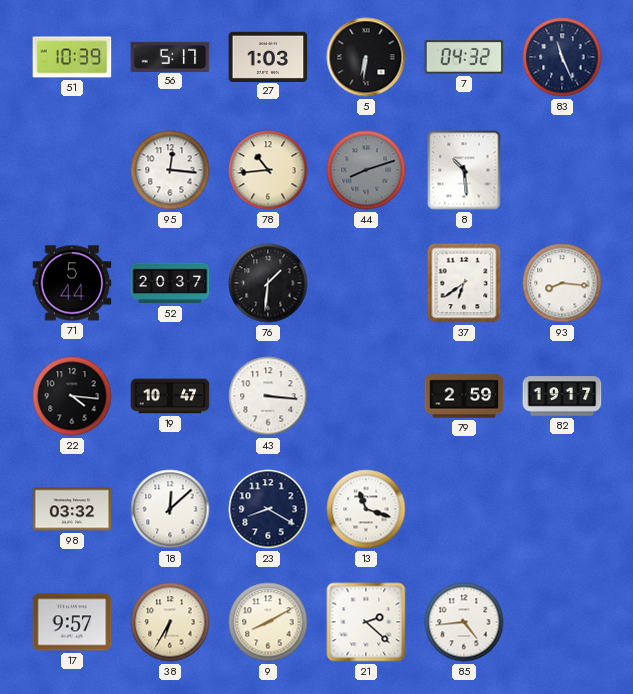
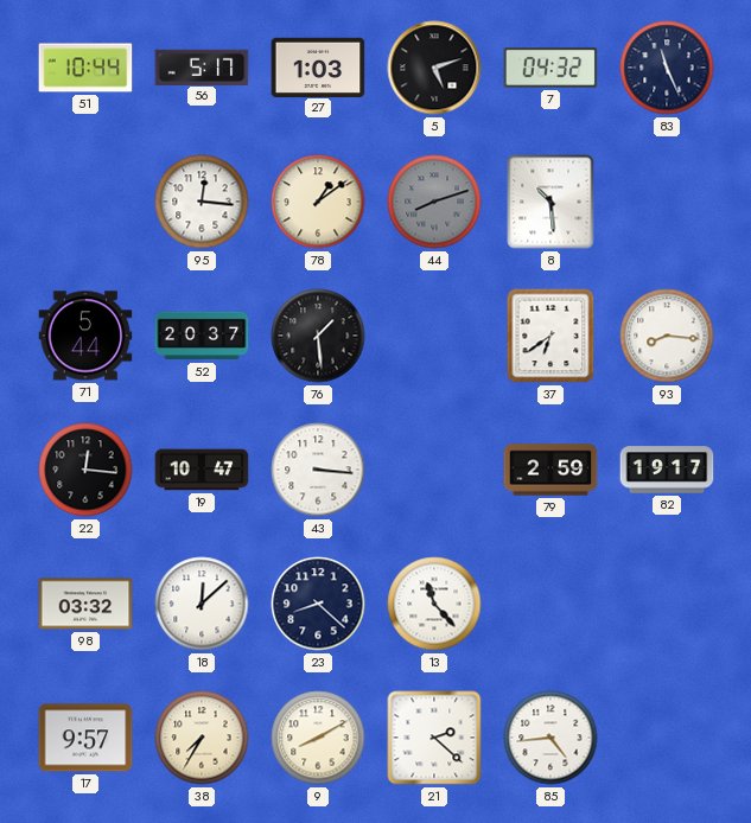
51: 10:39 -> 10:44 (85, 68)
5: 6:31 -> 5:12 (434, 68)
78: 10:44 -> 1:09 (318, 202)
76: 1:31 -> 1:29 (318, 336)
22: 4:16 -> 12:16 (85, 470)
23: 8:20 -> 8:22 (318, 604)
13: 11:18 -> 11:23 (434, 604)
38: 6:35 -> 7:35 (202, 738)
